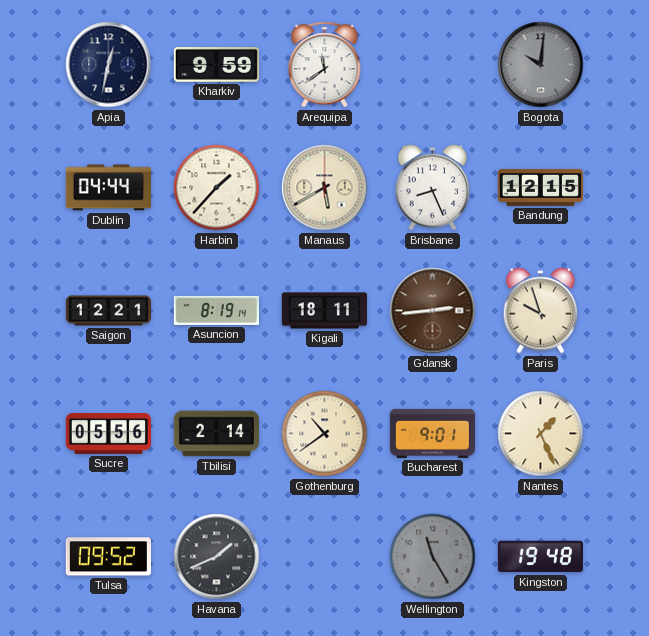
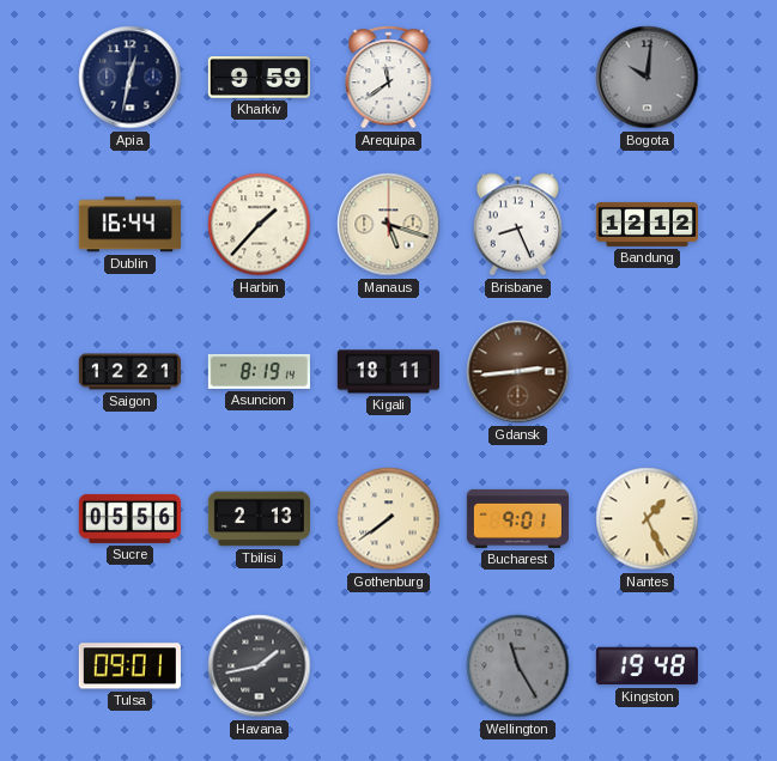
Dublin: 04:44 -> 16:44 (129, 225)
Manaus: 5:40 -> 5:18 (389, 225)
Bandung: 12:15 -> 12:12 (647, 224)
Paris: 9:57 -> none (541, 311)
Tbilisi: 2:14 -> 2:13 (259, 519)
Gothenburg: 10:39 -> 7:39 (389, 519)
Tulsa: 09:52 -> 09:01 (129, 666)
Havana: 1:41 -> 1:43 (260, 666)
